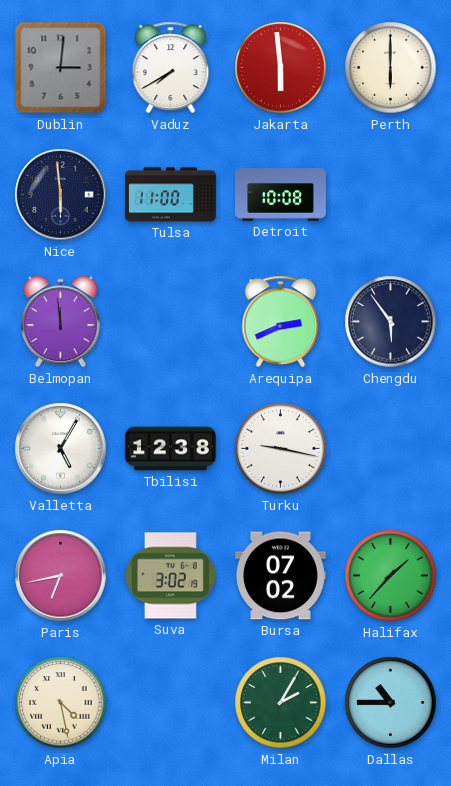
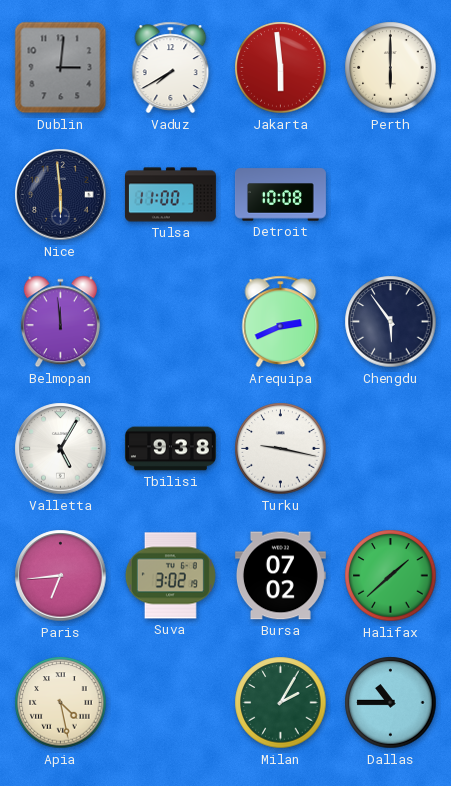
Tbilisi: 12:38 -> 9:38 (170, 449)
Paris: 6:43 -> 6:44 (61, 576)
Halifax: 1:37 -> 1:38 (391, 576)
